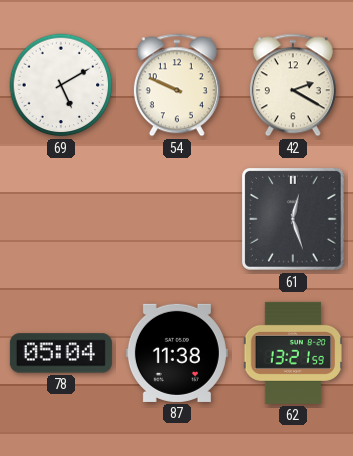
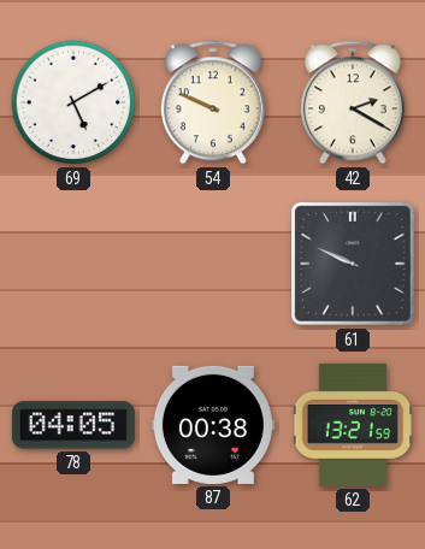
61: 12:27 -> 9:49 (353, 264)
78: 05:04 -> 04:05 (73, 425)
87: 11:38 -> 00:38 (213, 425)
